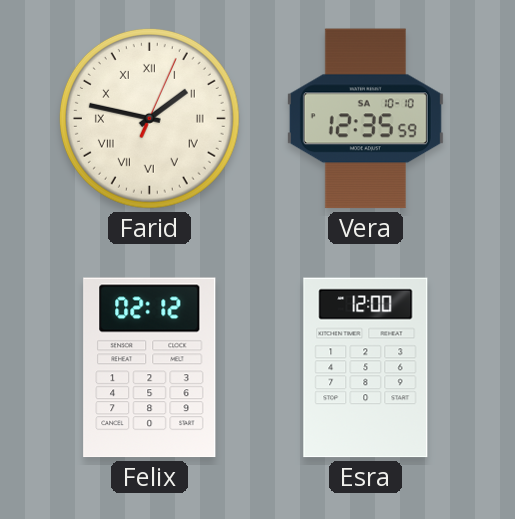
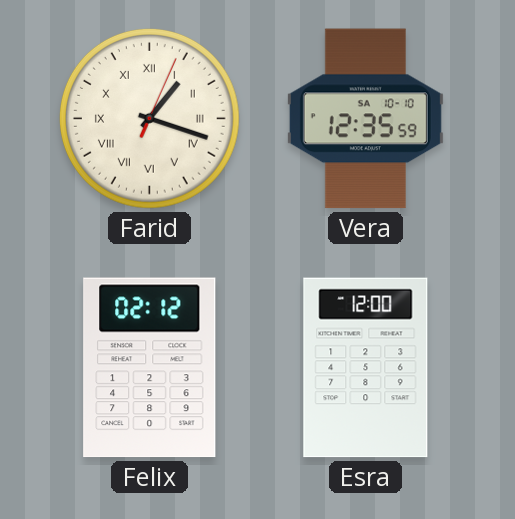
Farid: 1:47 -> 1:18 (149, 118)
